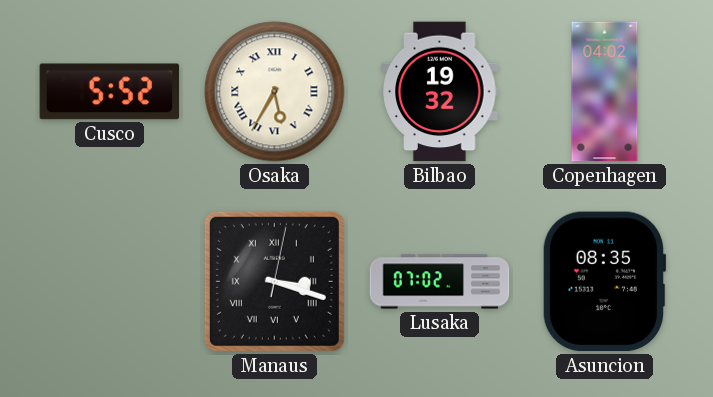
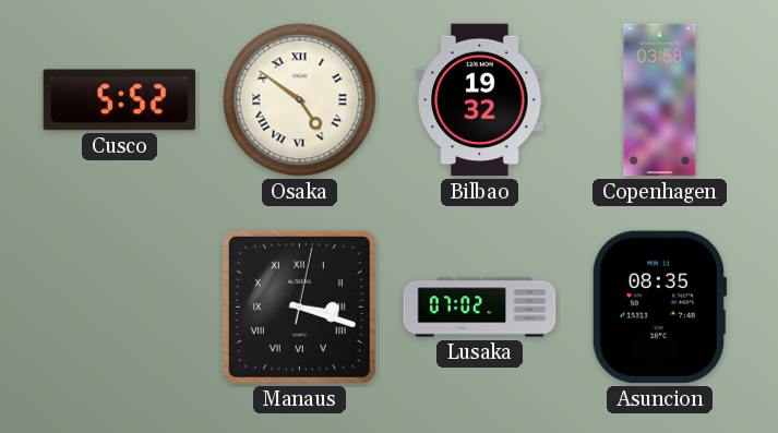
Osaka: 5:35 -> 4:51 (300, 100)
Copenhagen: 04:02 -> 03:58 (660, 100)
